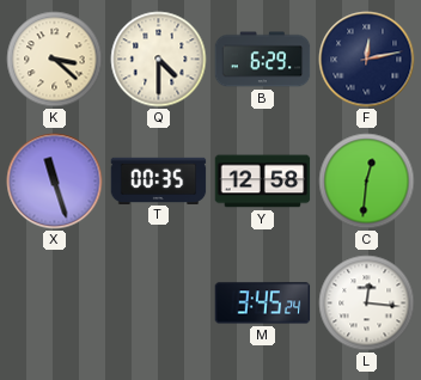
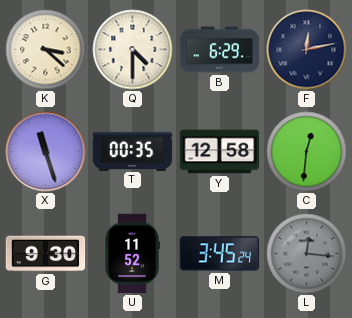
G: none -> 9:30 (46, 254)
U: none -> 11:52 (132, 254)
L dial: white -> grey (307, 254)
